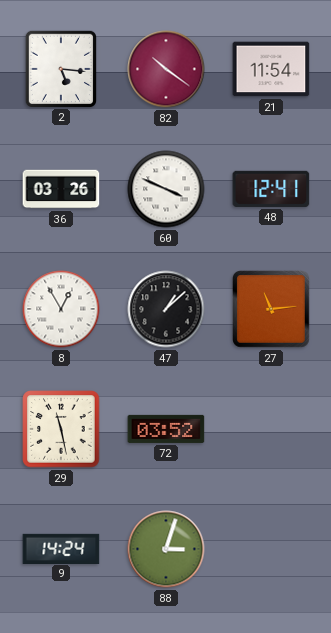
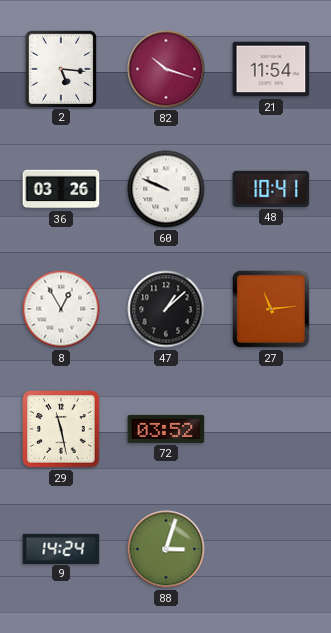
82: 10:21 -> 10:18 (166, 69)
60: 3:49 -> 9:49 (166, 189)
48: 12:41 -> 10:41 (271, 189)
